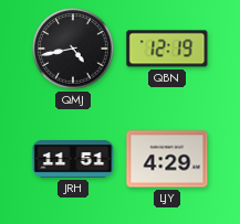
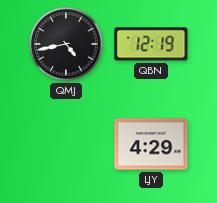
JRH: 11:51 -> none (73, 159)
